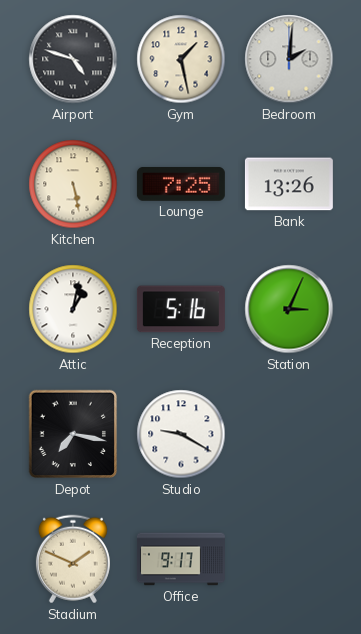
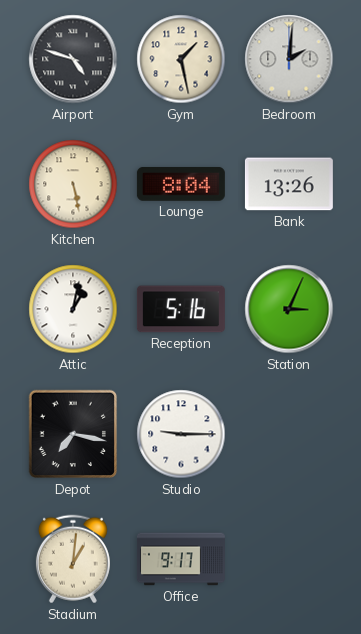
Lounge: 7:25 -> 8:04 (181, 184)
Studio: 9:20 -> 9:15 (181, 434)
Stadium: 1:49 -> 1:01 (73, 559)
